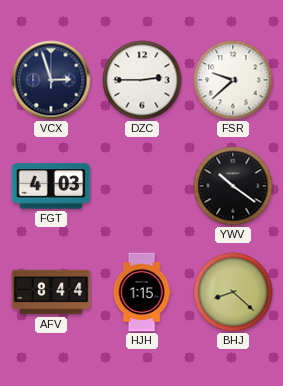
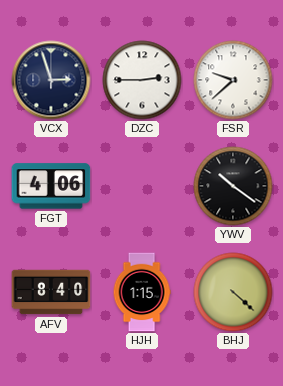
FGT: 4:03 -> 4:06 (51, 186)
AFV: 8:44 -> 8:40 (51, 292)
BHJ: 8:22 -> 4:22 (233, 292)
